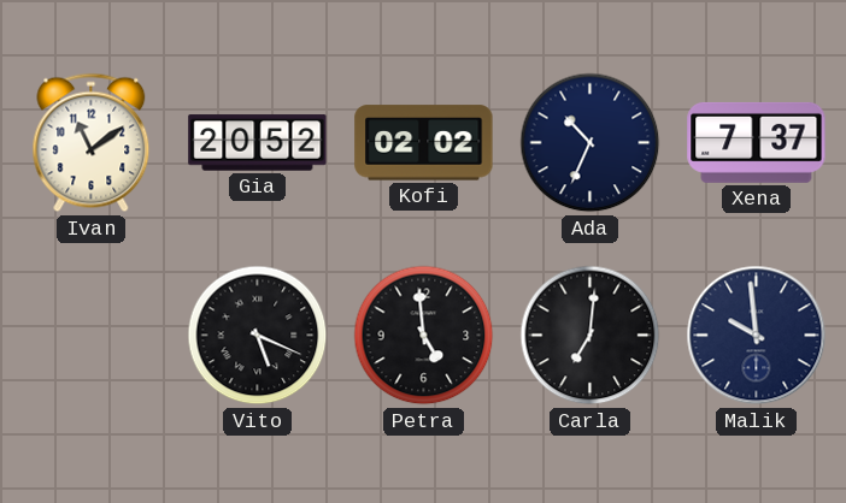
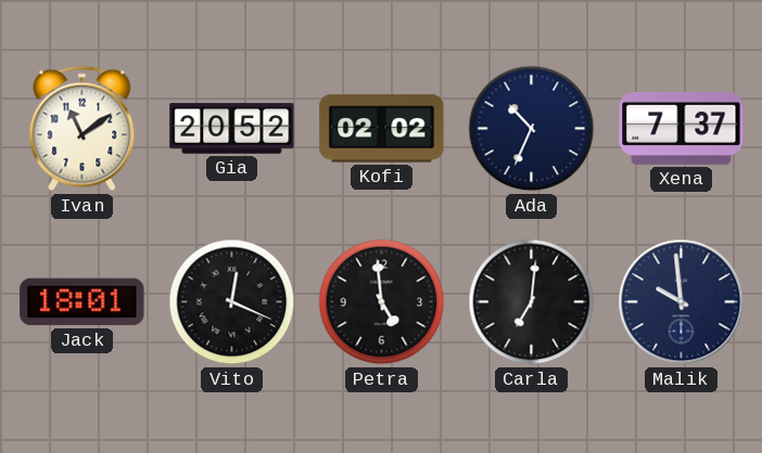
Jack: none -> 18:01 (82, 302)
Vito: 5:19 -> 12:19 (232, 302)
